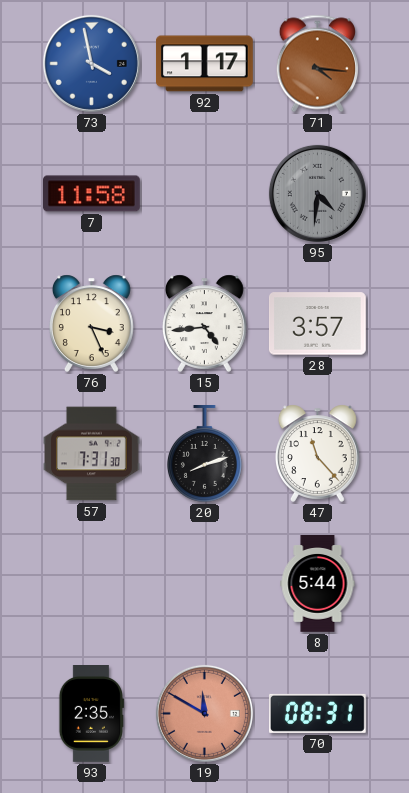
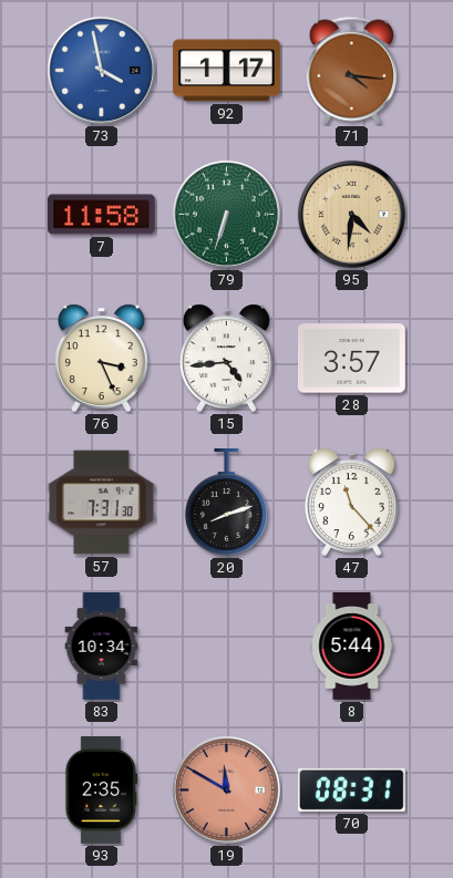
79: none -> 6:33 (226, 214)
95 dial: grey -> champagne (351, 214)
83: none -> 10:34 (102, 647)
